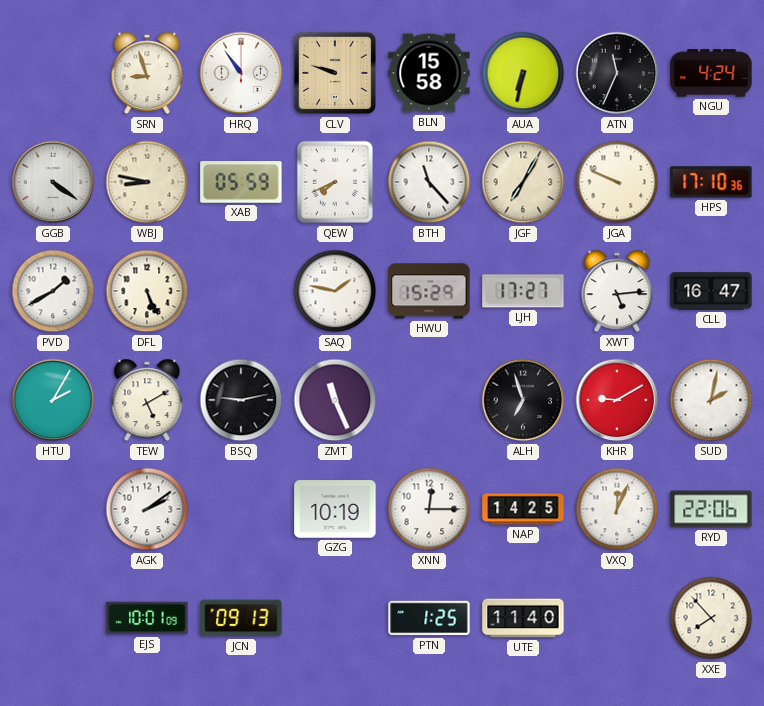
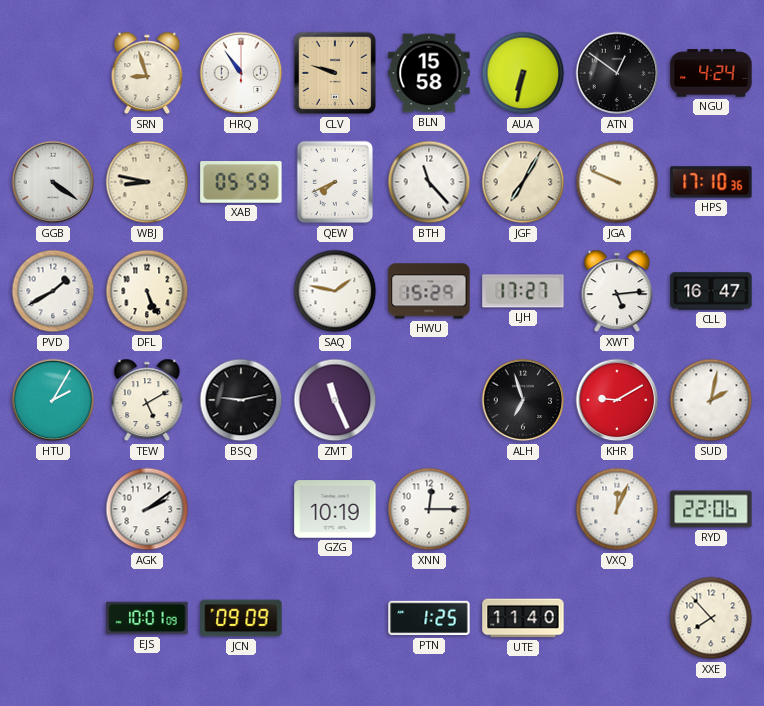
ATN: 11:34 -> 12:51 (617, 73)
NAP: 14:25 -> none (523, 509)
JCN: 09:13 -> 09:09 (241, 618)
